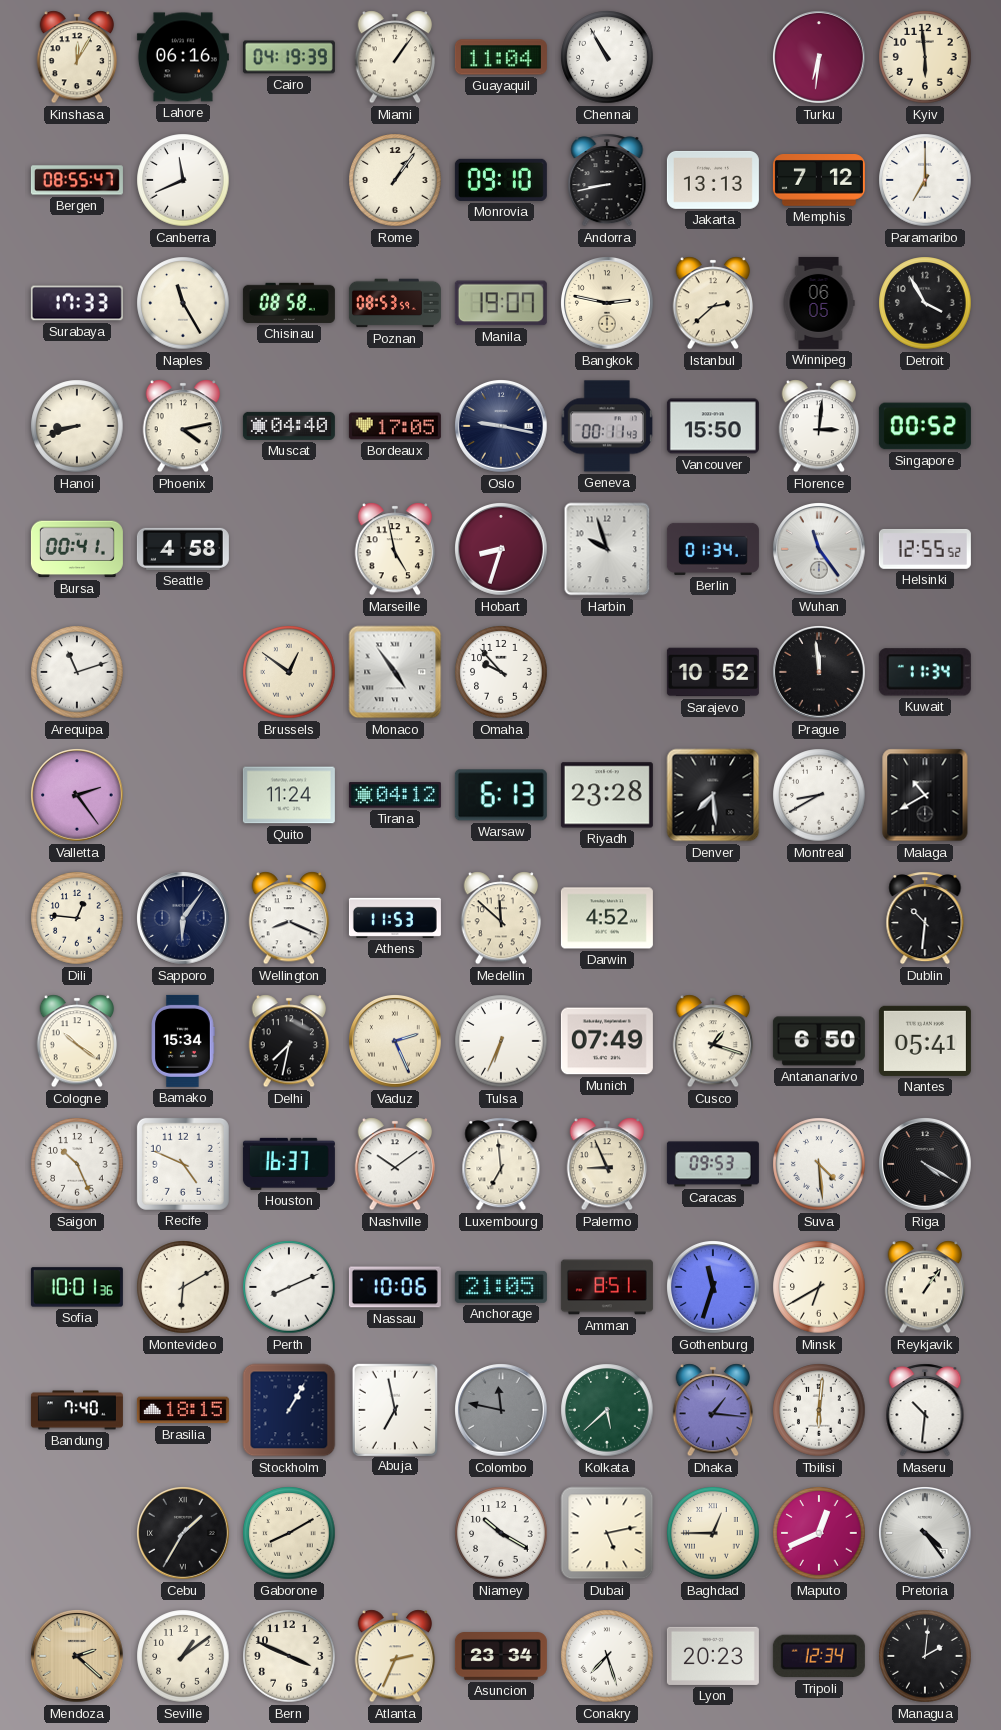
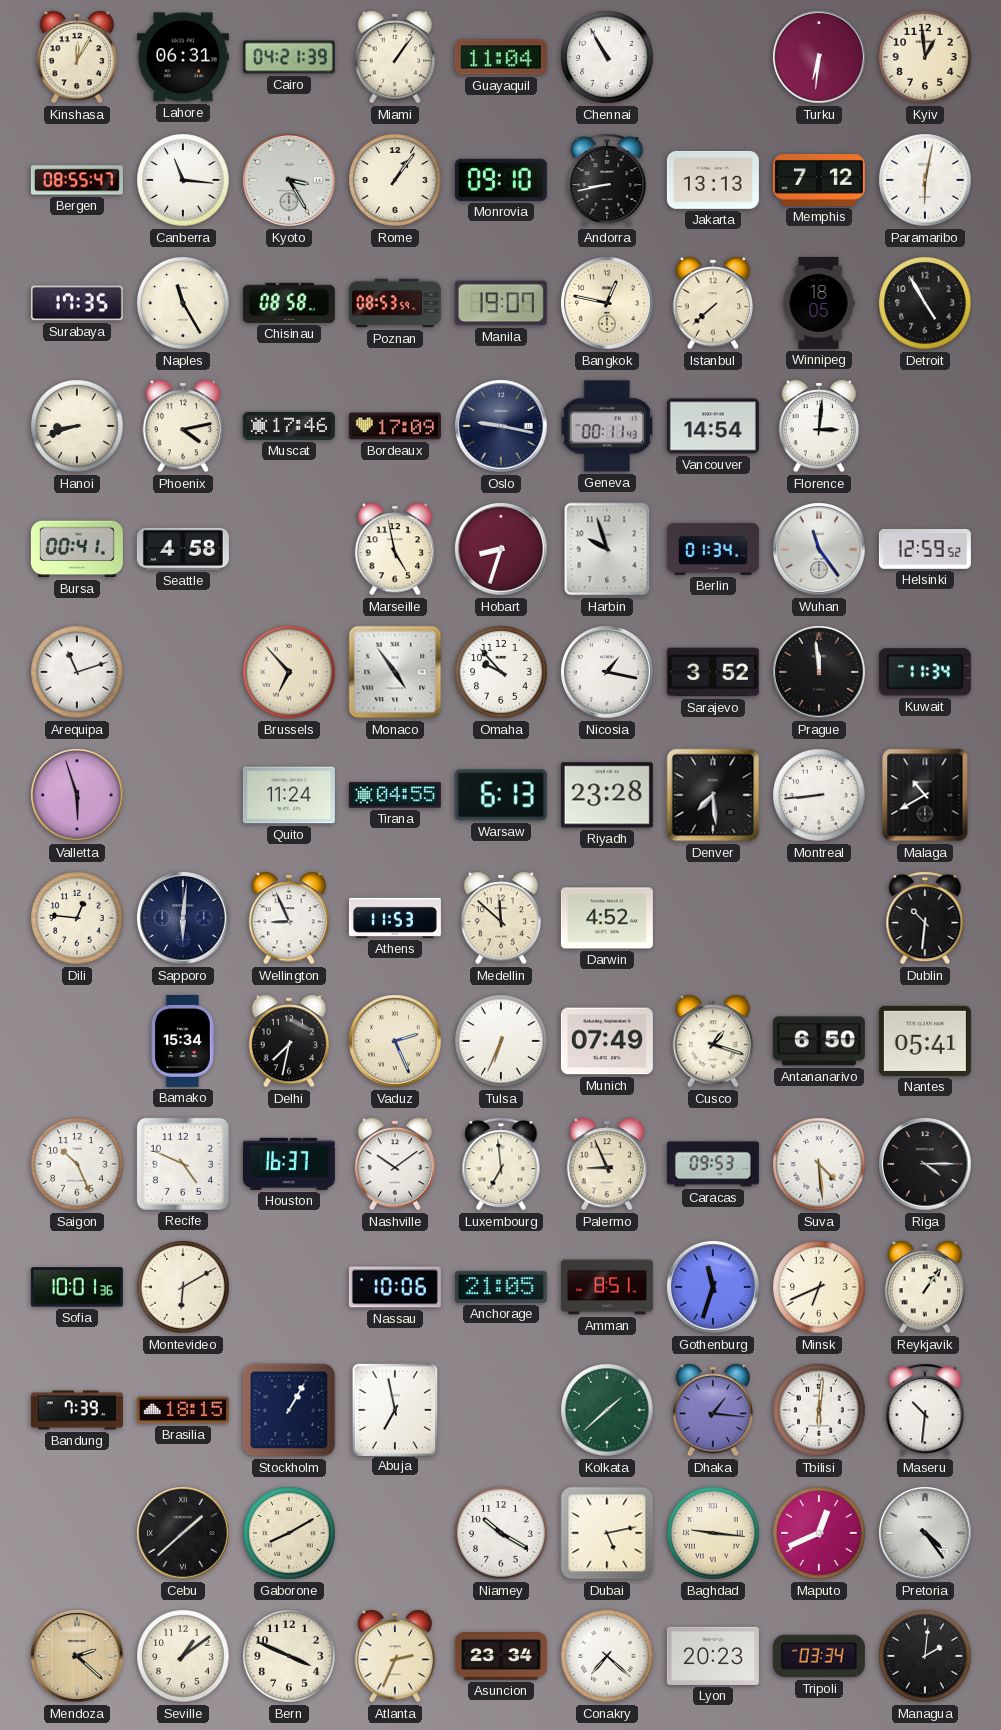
Lahore: 06:16 -> 06:31 (183, 57)
Cairo: 04:19 -> 04:21 (289, 57)
Kyiv: 5:59 -> 12:59 (925, 57)
Canberra: 11:41 -> 11:16 (183, 180)
Kyoto: none -> 3:25 (290, 180)
Paramaribo: 7:00 -> 6:02 (925, 180)
Surabaya: 17:33 -> 17:35 (77, 303)
Bangkok: 2:47 -> 12:47 (608, 303)
Istanbul: 2:38 -> 7:38 (713, 303)
Winnipeg: 06:05 -> 18:05 (819, 303)
Detroit: 3:55 -> 4:55 (925, 303)
Muscat: 04:40 -> 17:46 (289, 426)
Bordeaux: 17:05 -> 17:09 (395, 426)
Vancouver: 15:50 -> 14:54 (713, 426)
Singapore: 00:52 -> none (925, 426)
Helsinki: 12:55 -> 12:59 (925, 549)
Brussels: 12:51 -> 6:53 (289, 672)
Nicosia: none -> 1:17 (608, 672)
Sarajevo: 10:52 -> 3:52 (713, 672)
Valletta: 2:24 -> 5:57 (78, 795)
Tirana: 04:12 -> 04:55 (395, 795)
Montreal: 8:40 -> 8:44 (819, 795)
Sapporo: 6:06 -> 6:01 (184, 918)
Wellington: 8:19 -> 8:56 (289, 918)
Cologne: 10:21 -> none (77, 1041)
Riga: 4:20 -> 4:15 (926, 1164)
Perth: 8:11 -> none (289, 1287)
Minsk: 6:40 -> 6:41 (819, 1287)
Bandung: 7:40 -> 7:39 (77, 1410)
Colombo: 11:47 -> none (502, 1410)
Kolkata: 5:38 -> 1:38 (607, 1410)
Cebu: 1:35 -> 1:38 (184, 1533)
Baghdad: 12:45 -> 9:16 (713, 1533)
Conakry: 7:27 -> 7:22 (607, 1656)
Tripoli: 12:34 -> 03:34 (819, 1656)
